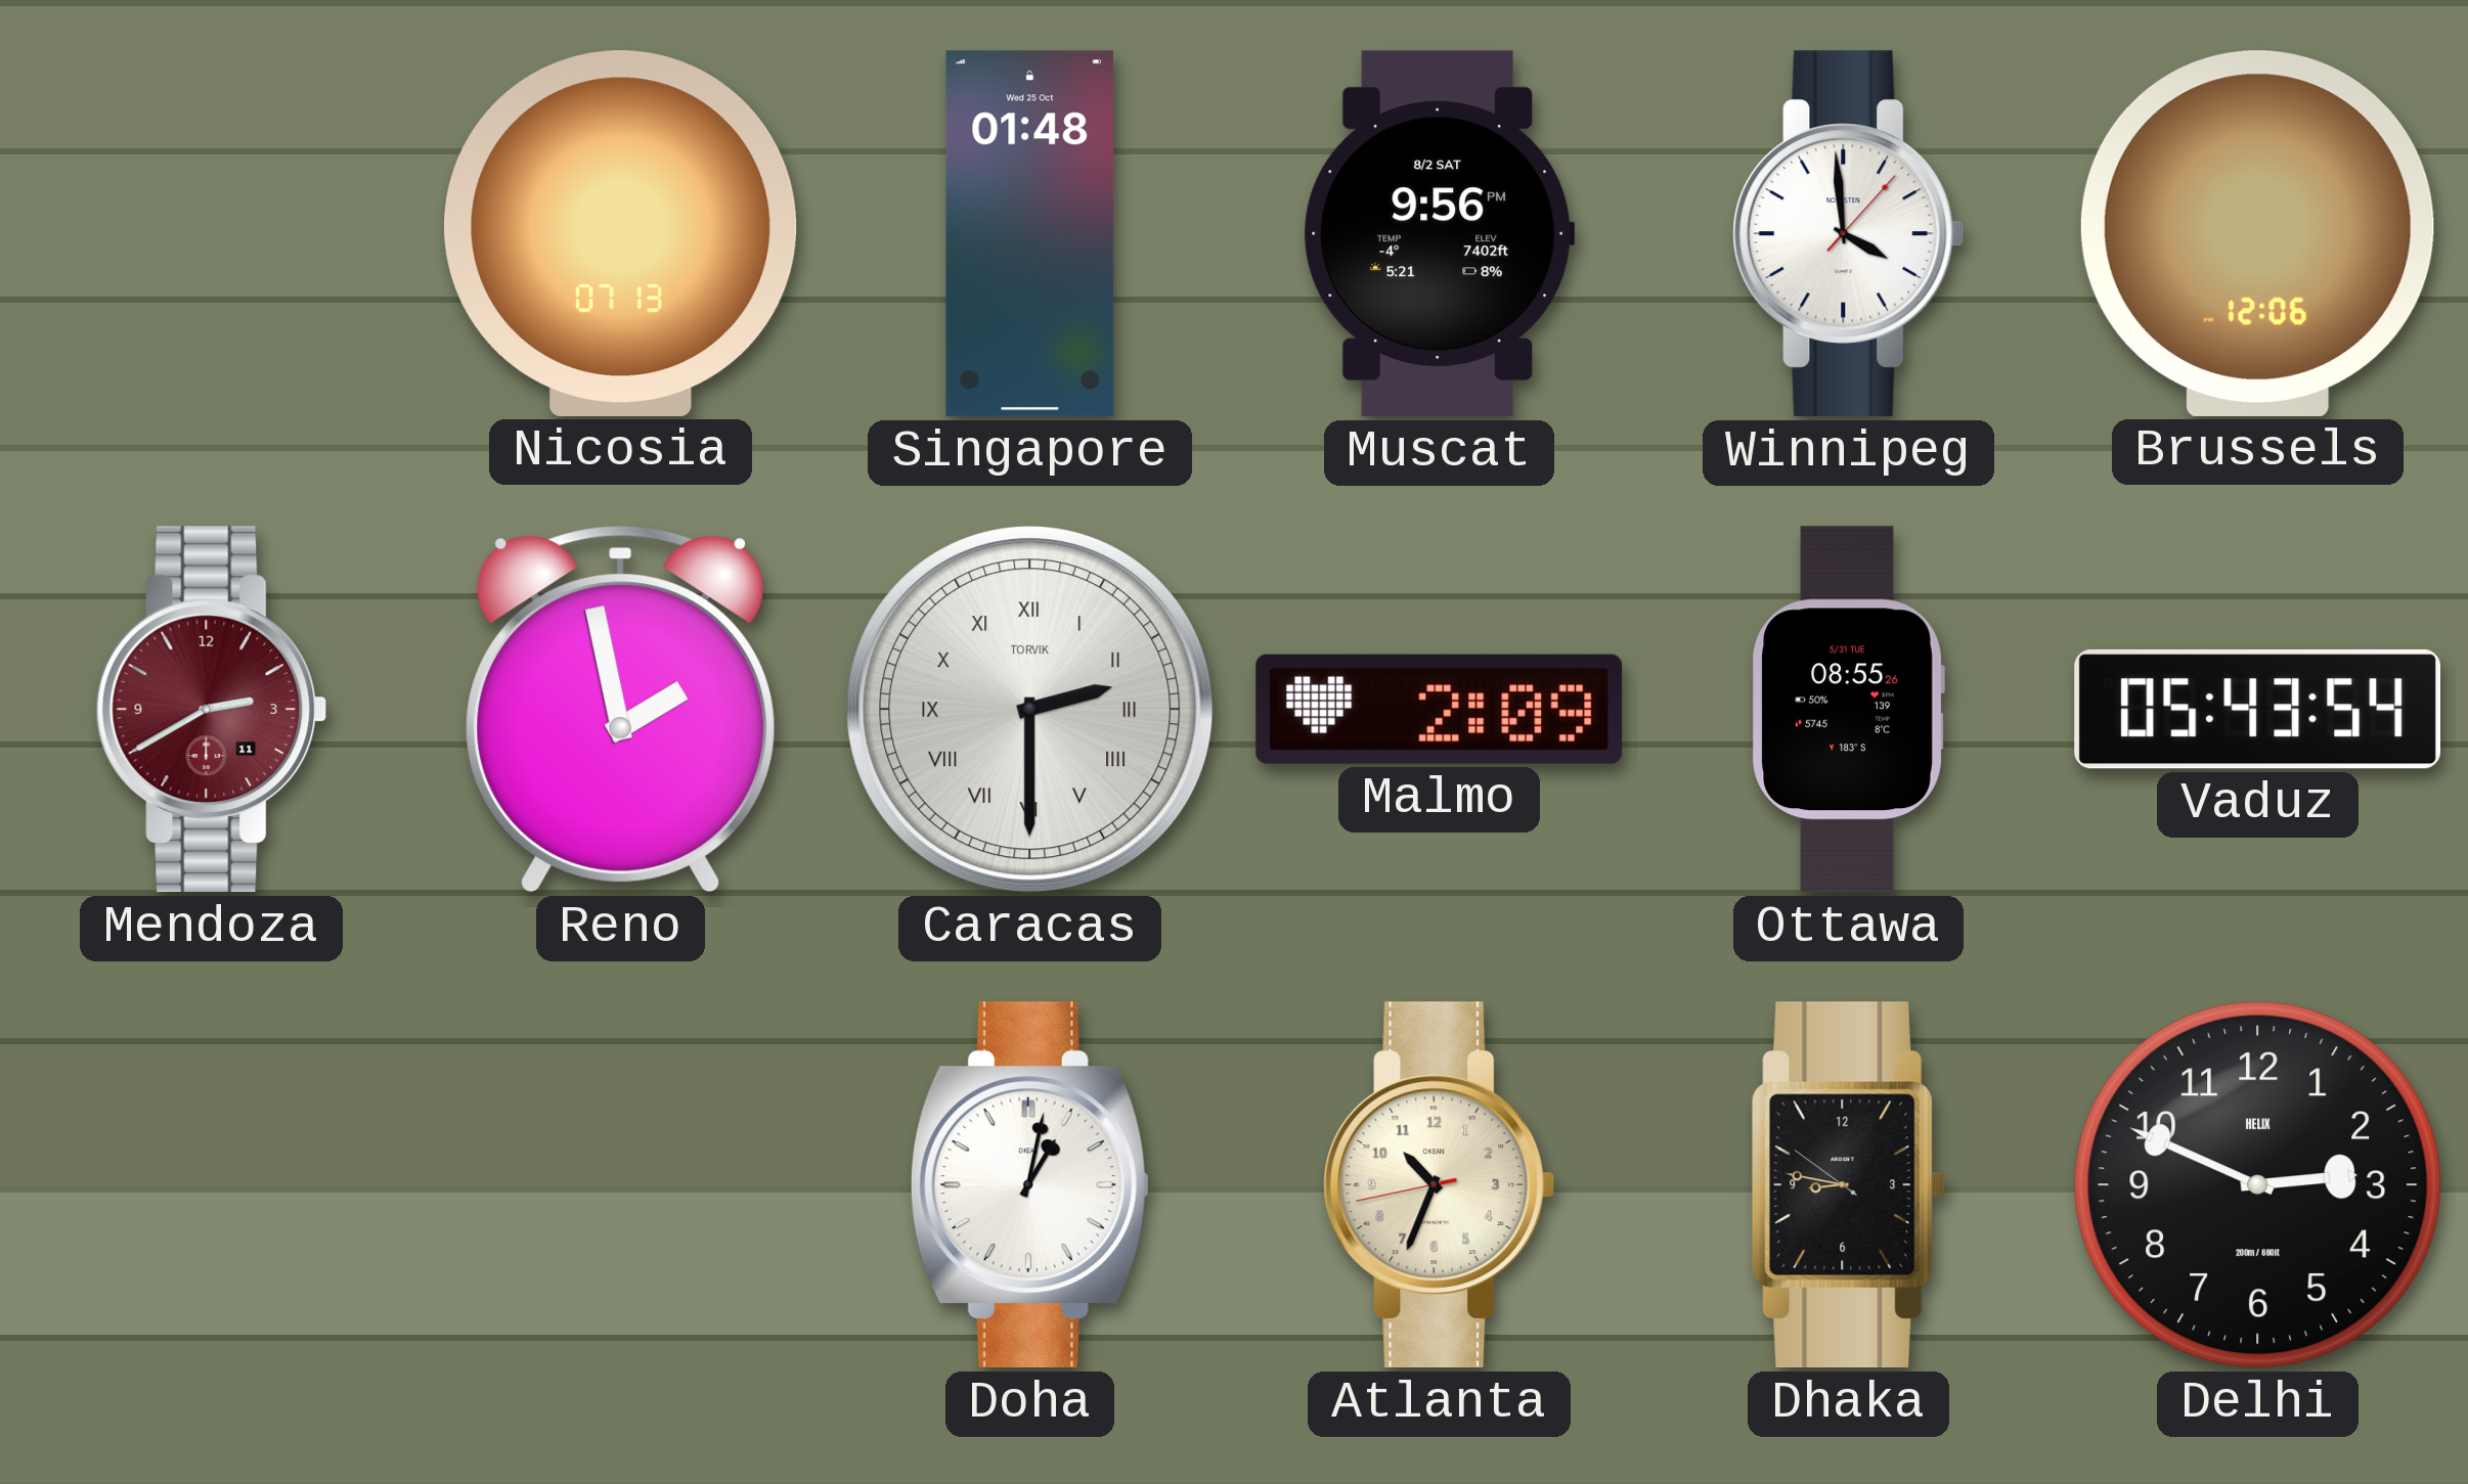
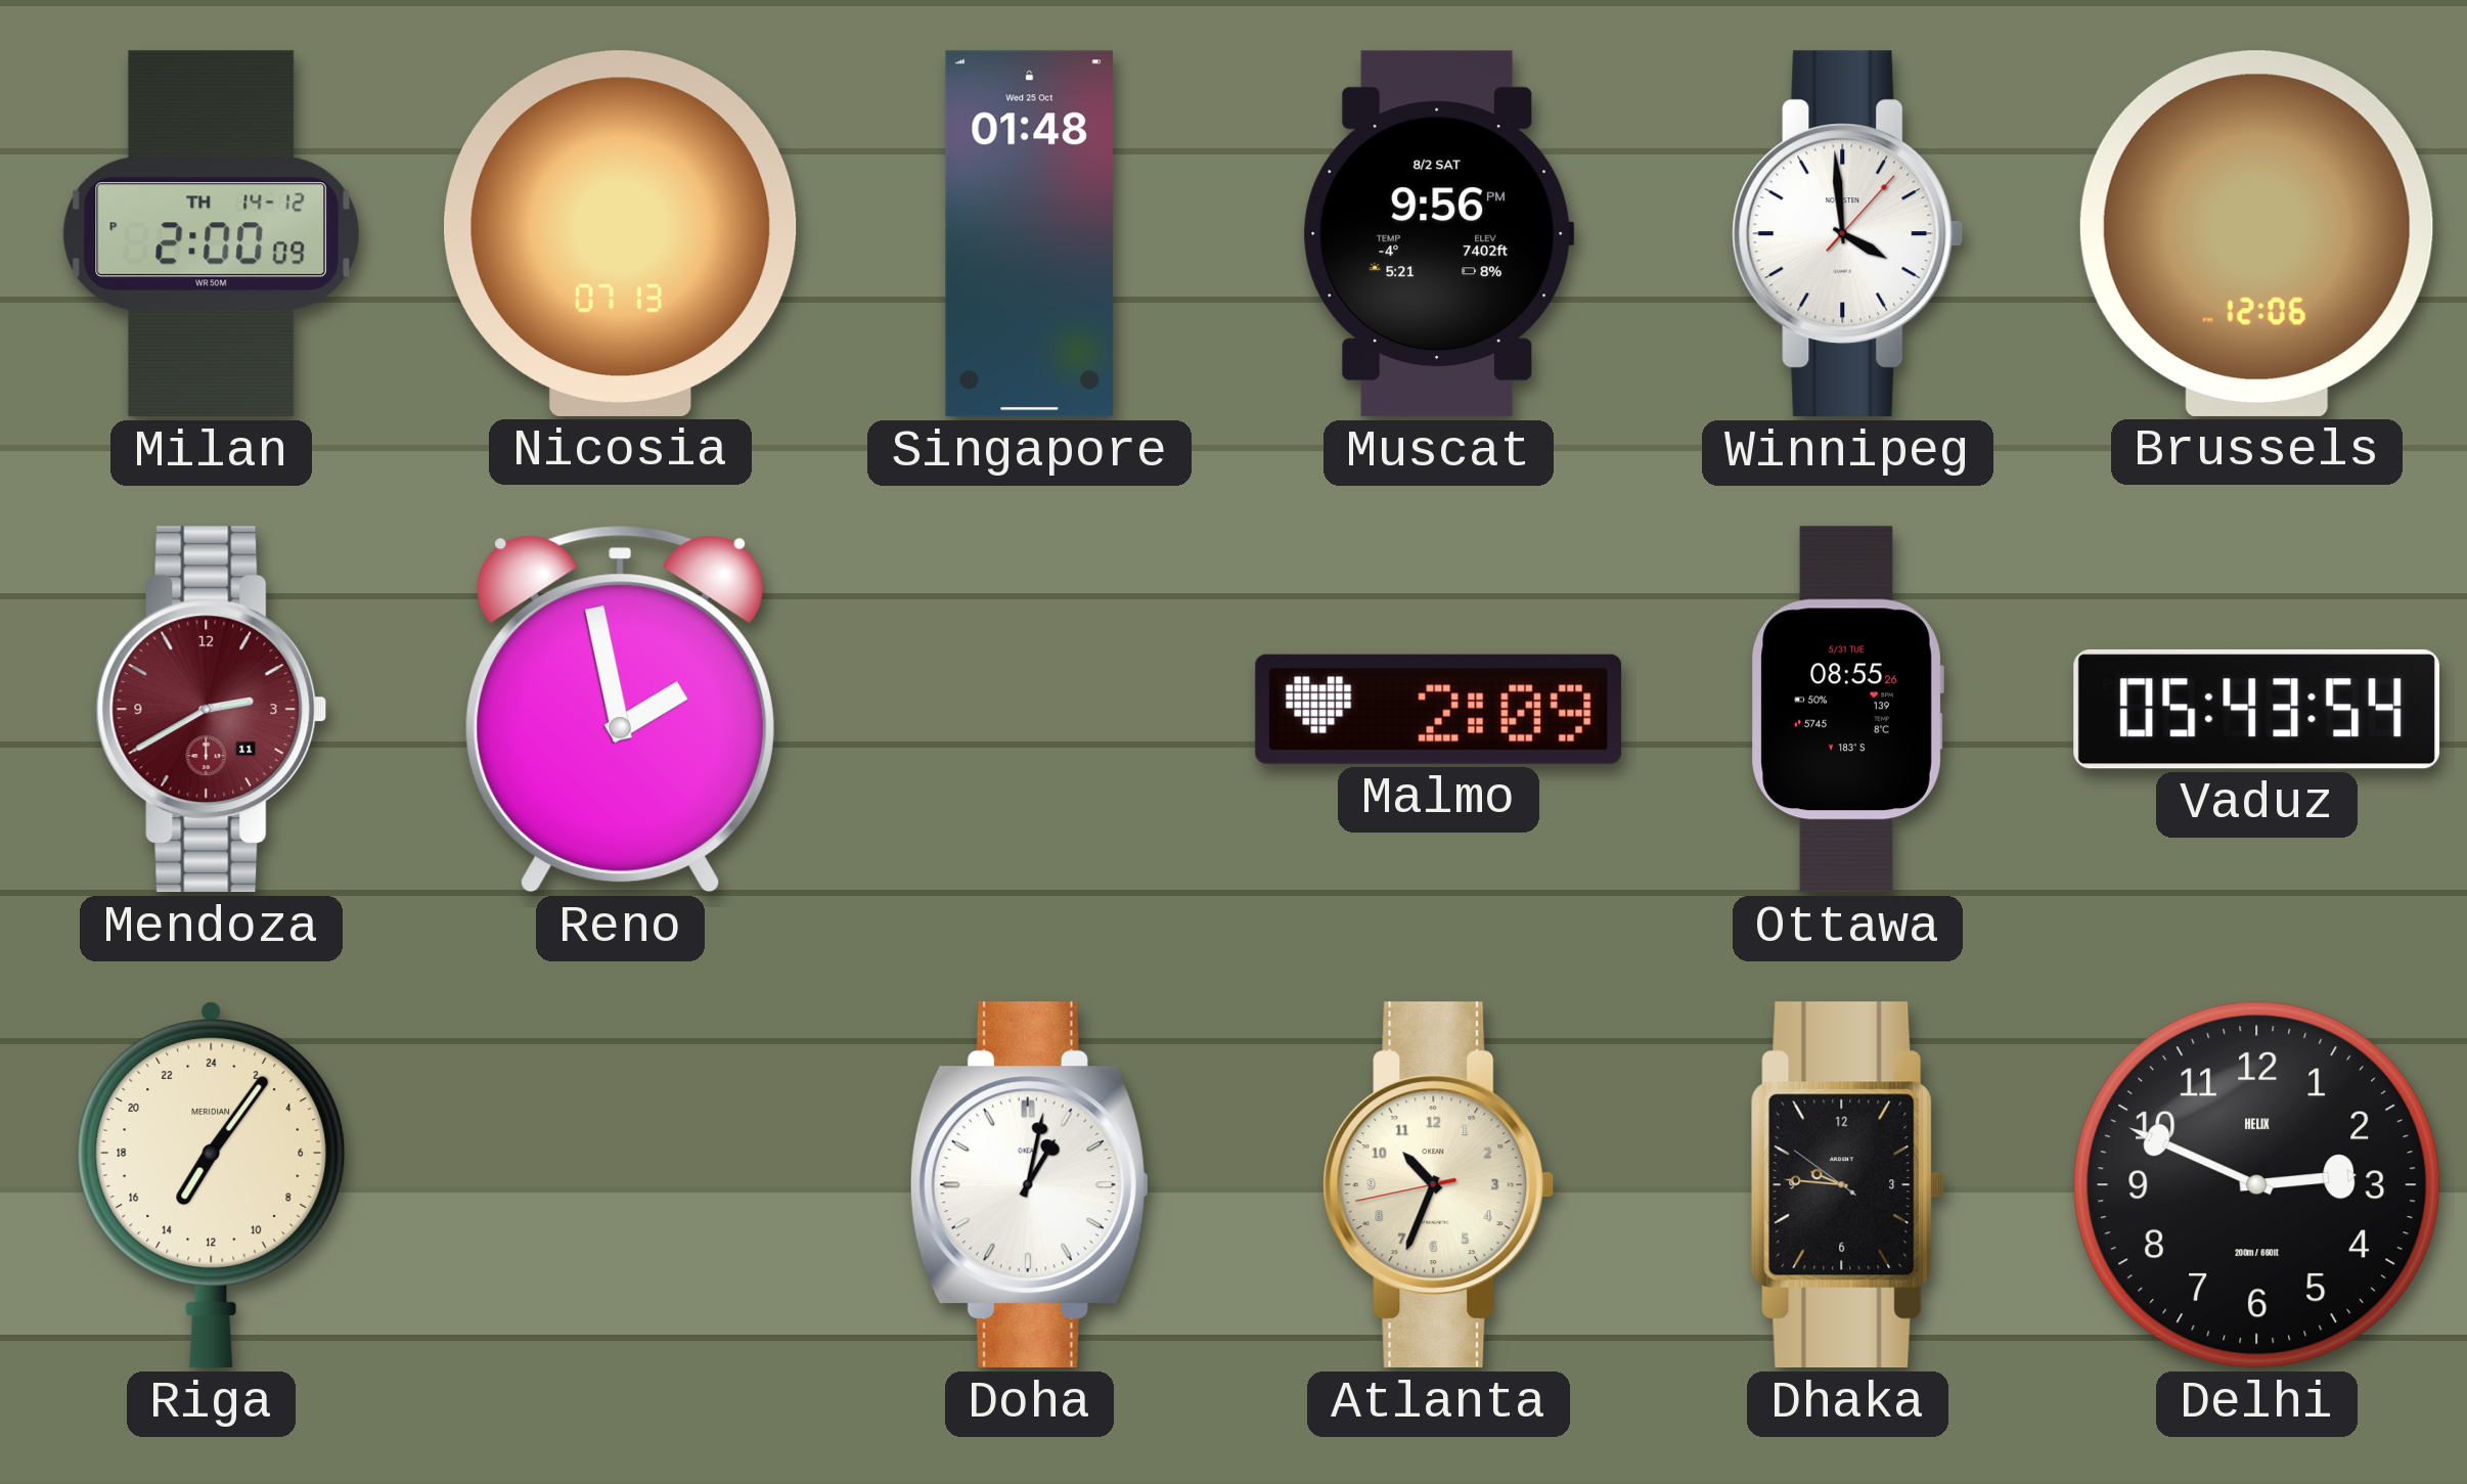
Milan: none -> 2:00 (211, 234)
Caracas: 2:30 -> none (1030, 710)
Riga: none -> 14:06 (212, 1185)
Dhaka: 8:46 -> 9:45 (1847, 1185)
